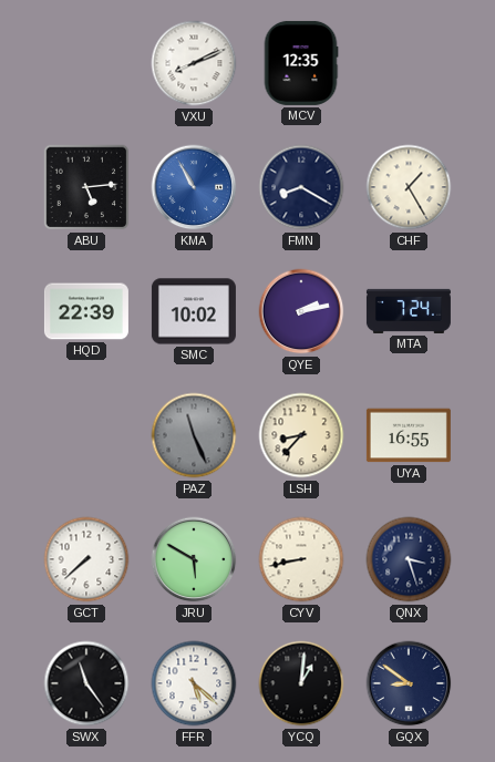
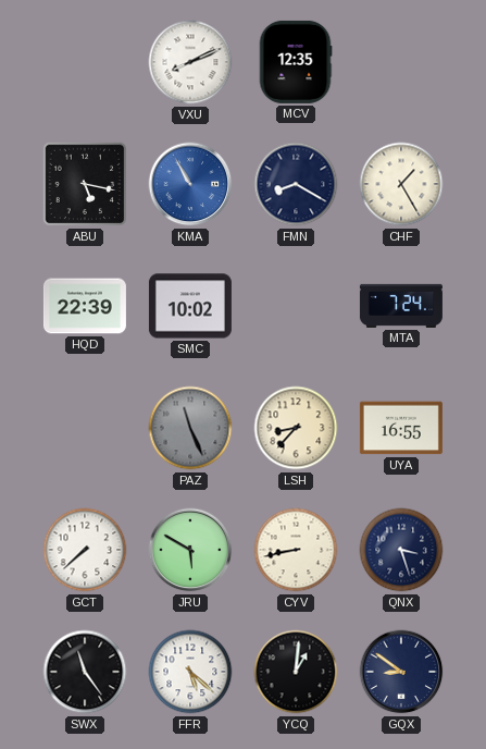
ABU: 5:14 -> 5:17 (85, 184)
QYE: 2:13 -> none (301, 311)
